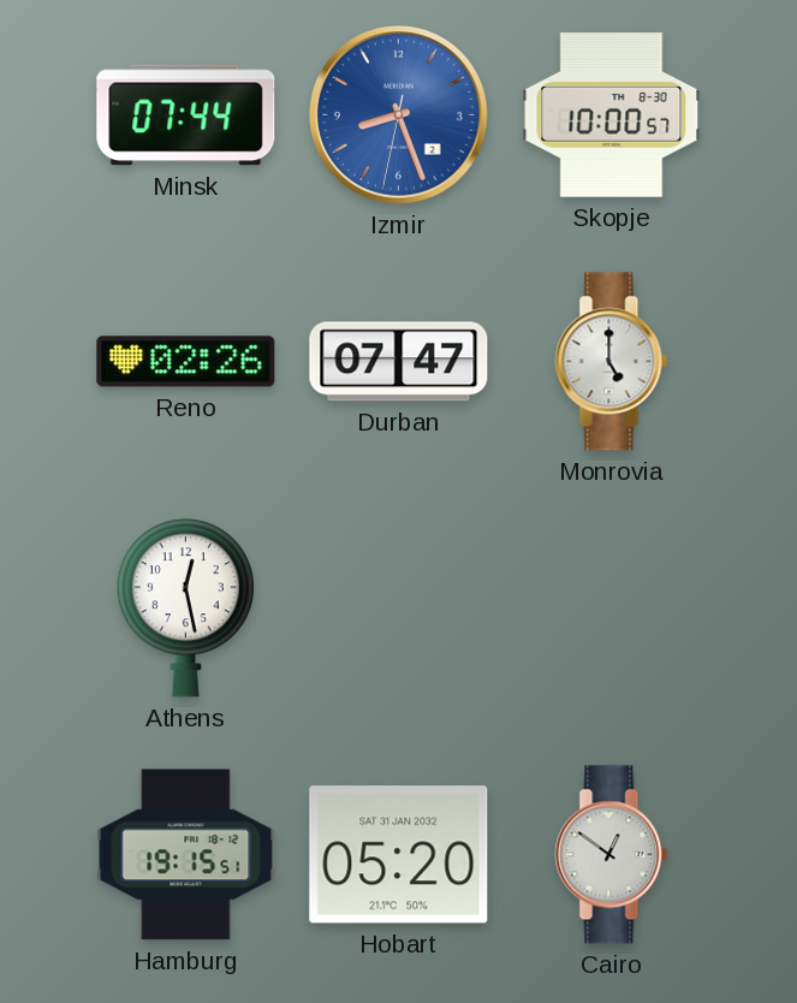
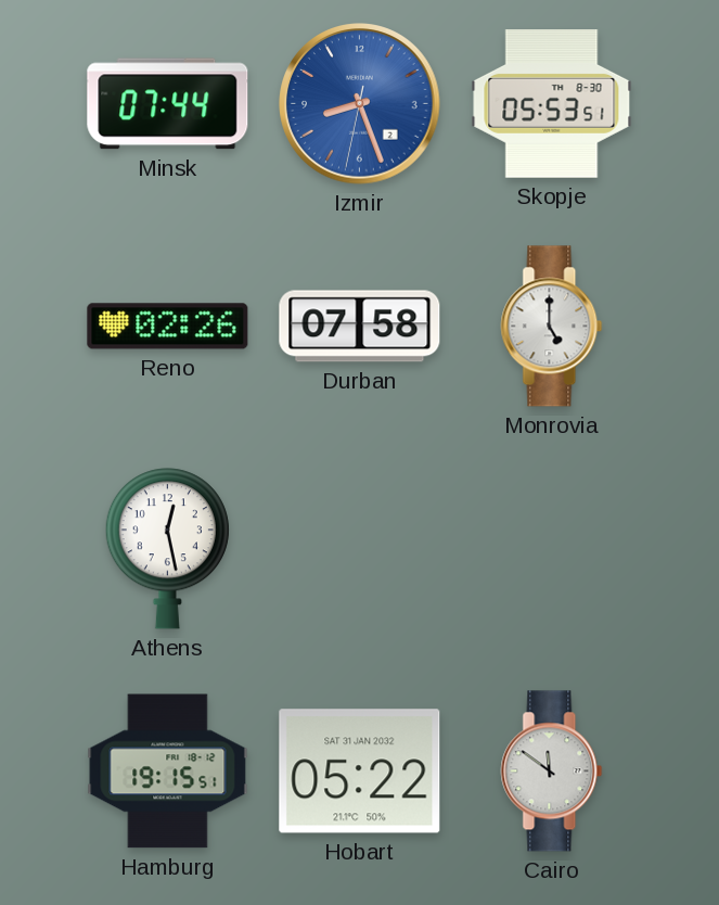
Skopje: 10:00 -> 05:53 (552, 104)
Durban: 07:47 -> 07:58 (360, 327)
Hobart: 05:20 -> 05:22 (360, 772)
Cairo: 12:51 -> 11:51 (552, 772)
